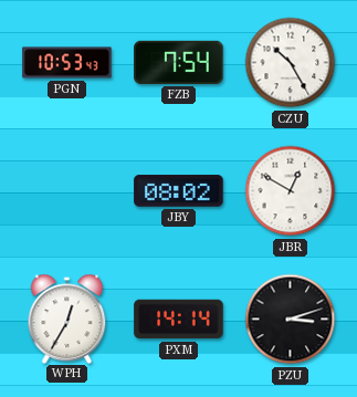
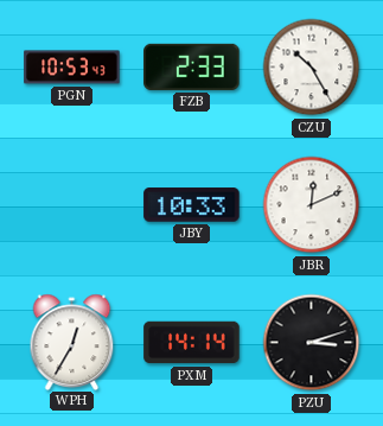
FZB: 7:54 -> 2:33 (192, 66)
JBY: 08:02 -> 10:33 (192, 205)
JBR: 12:50 -> 12:11 (312, 205)
